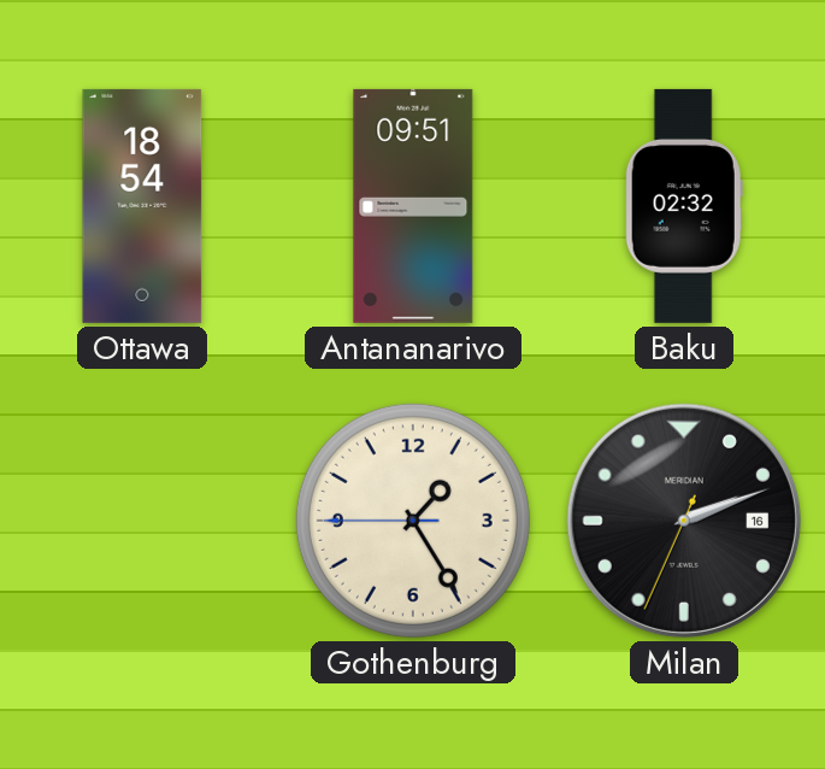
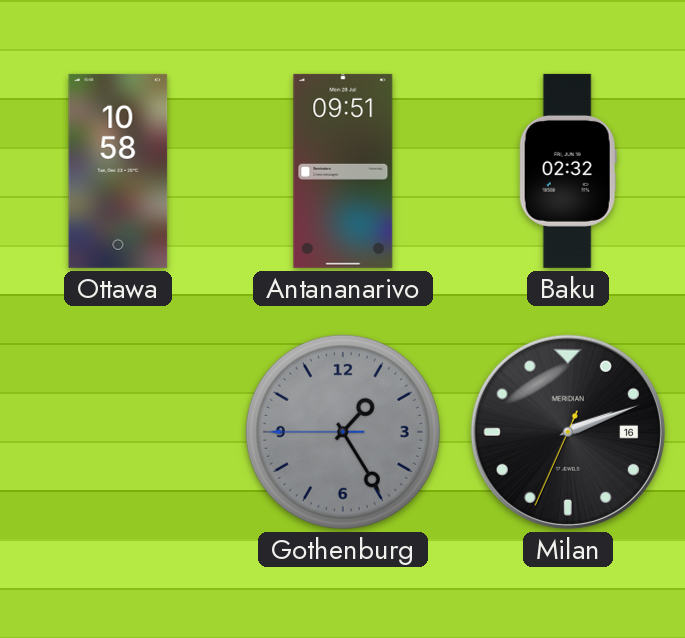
Ottawa: 18:54 -> 10:58 (118, 171)
Gothenburg dial: cream -> grey (343, 432)
